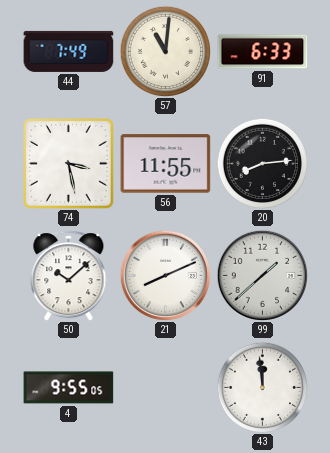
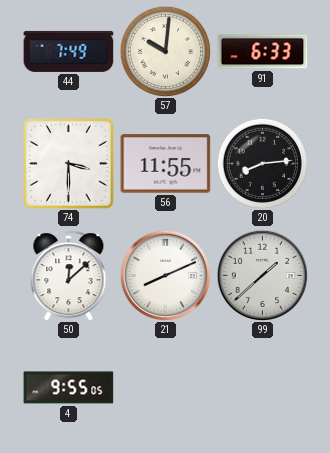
57: 11:01 -> 10:01 (165, 51)
74: 3:28 -> 3:30 (69, 164)
50: 10:08 -> 12:08 (69, 276)
43: 11:59 -> none (262, 387)
